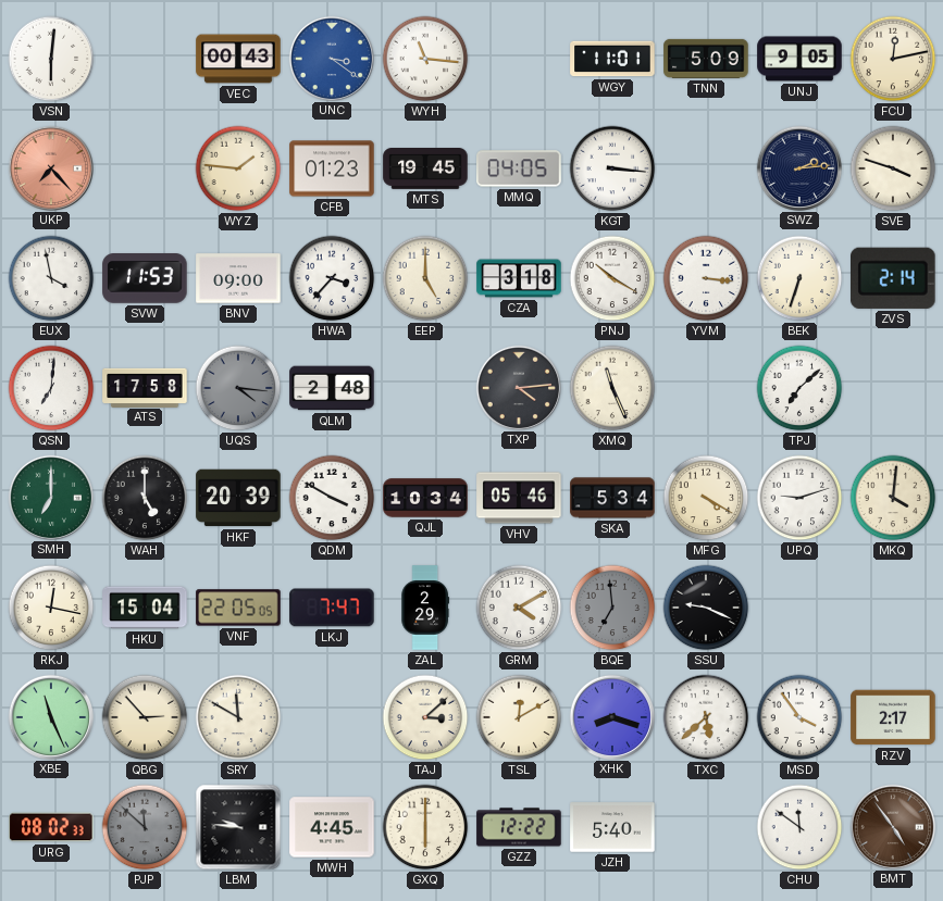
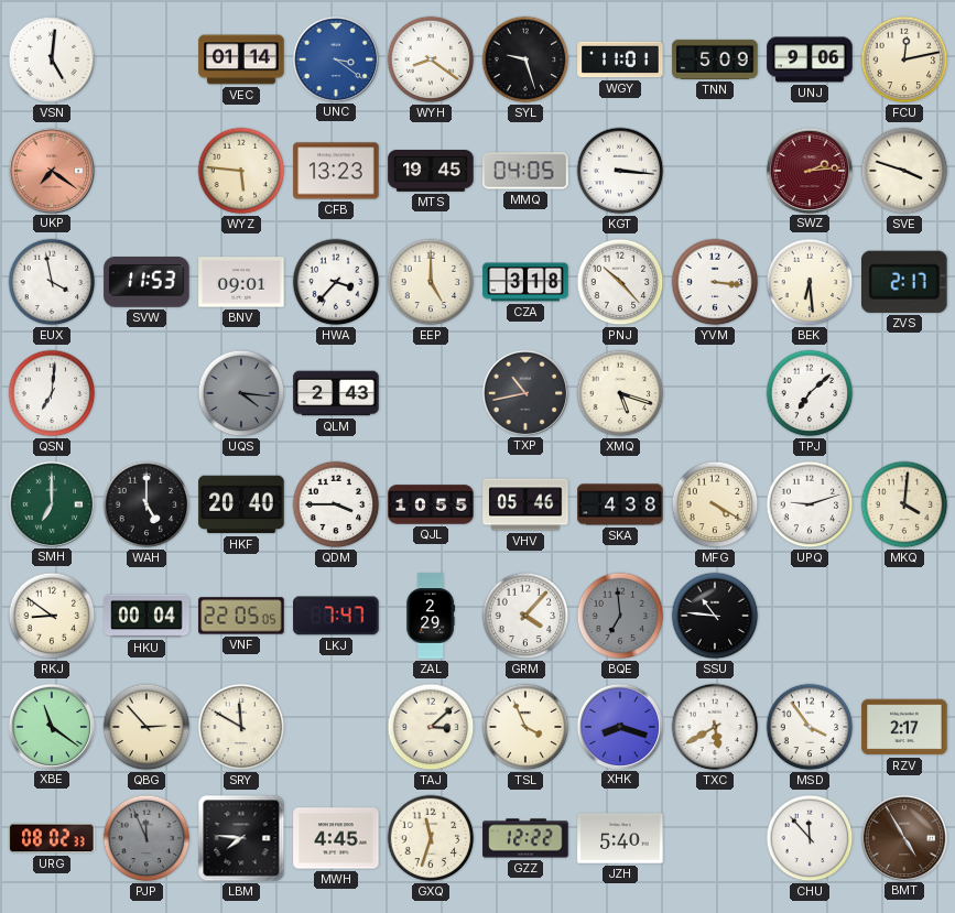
VSN: 6:01 -> 5:01 (52, 59)
VEC: 00:43 -> 01:14 (241, 59)
WYH: 11:16 -> 8:21 (431, 59)
SYL: none -> 9:27 (525, 59)
UNJ: 9:05 -> 9:06 (810, 59)
UKP: 7:23 -> 7:21 (51, 170)
WYZ: 1:46 -> 5:46 (241, 171)
CFB: 01:23 -> 13:23 (336, 171)
SWZ dial: navy -> burgundy (809, 170)
BNV: 09:00 -> 09:01 (241, 282)
PNJ: 10:20 -> 10:23 (620, 282)
BEK: 6:33 -> 6:29 (810, 282)
ZVS: 2:14 -> 2:17 (905, 282)
ATS: 17:58 -> none (145, 387)
QLM: 2:48 -> 2:43 (336, 393)
TXP: 4:14 -> 10:43 (524, 392)
XMQ: 11:26 -> 5:18 (620, 393)
HKF: 20:39 -> 20:40 (241, 504)
QDM: 3:50 -> 3:45 (336, 504)
QJL: 10:34 -> 10:55 (431, 504)
SKA: 5:34 -> 4:38 (620, 504)
RKJ: 12:17 -> 8:51 (52, 616)
HKU: 15:04 -> 00:04 (146, 616)
GRM: 4:10 -> 4:07 (525, 616)
SSU: 9:19 -> 10:46 (715, 616)
XBE: 11:26 -> 11:21 (51, 726)
TSL: 12:10 -> 3:56 (525, 727)
TXC: 5:38 -> 5:40 (715, 727)
PJP: 11:52 -> 11:56 (146, 838)
LBM: 9:46 -> 7:46 (241, 838)
GXQ: 6:00 -> 11:33 (431, 838)
CHU: 11:51 -> 11:53 (810, 838)
BMT: 4:54 -> 4:55 (903, 837)
